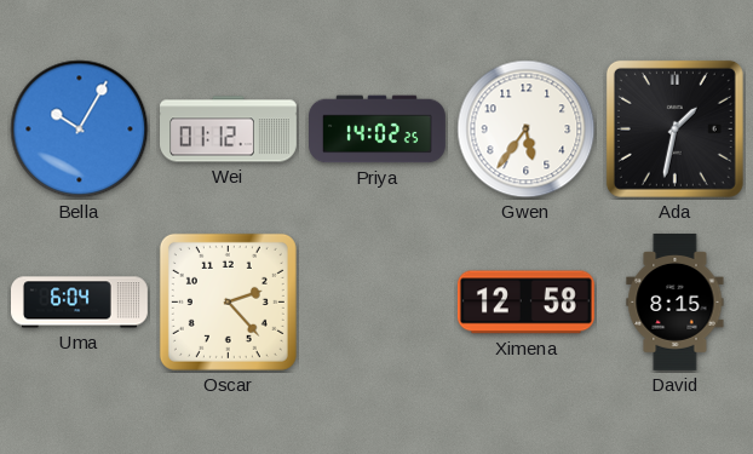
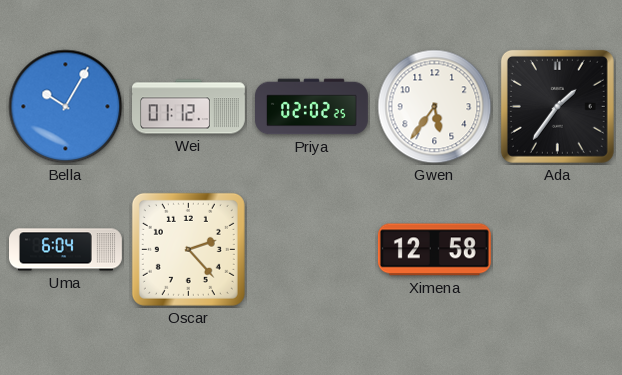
Priya: 14:02 -> 02:02 (312, 107)
Ada: 1:32 -> 1:36 (557, 106)
David: 8:15 -> none (676, 301)
